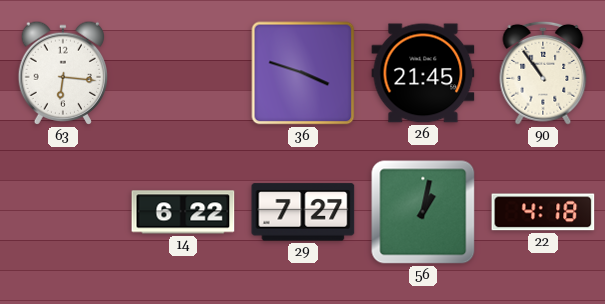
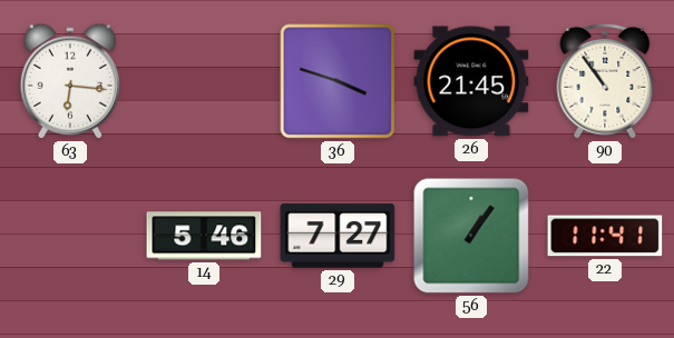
14: 6:22 -> 5:46 (204, 236)
56: 1:02 -> 1:06 (471, 236)
22: 4:18 -> 11:41 (605, 236)
